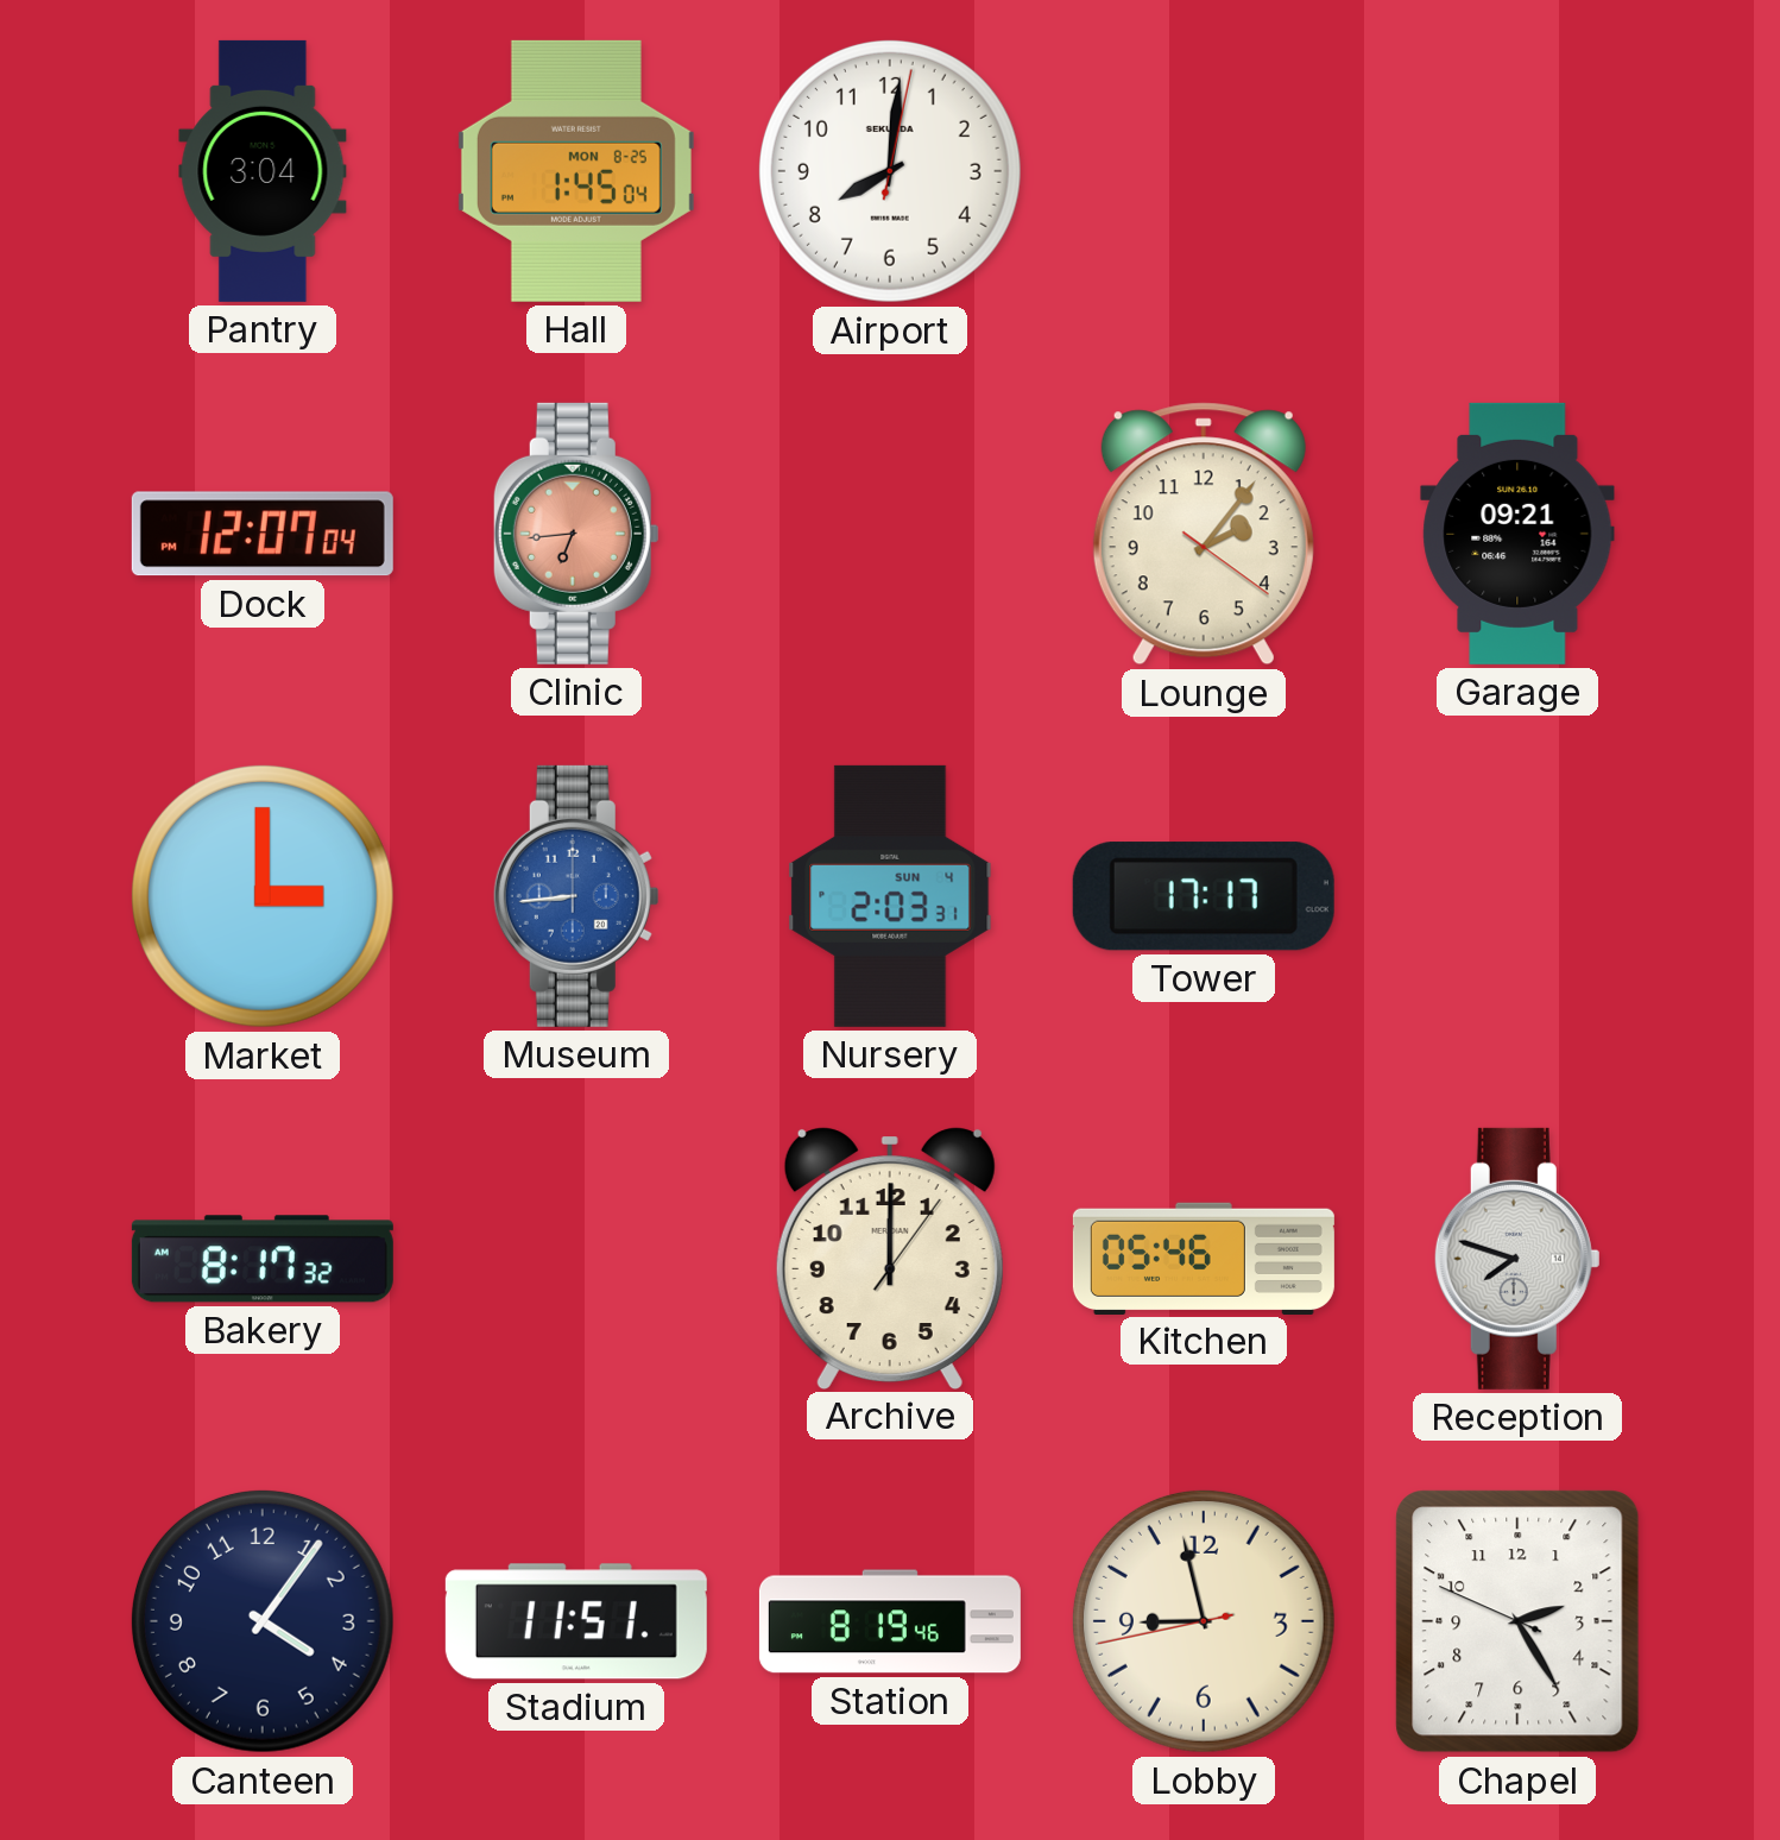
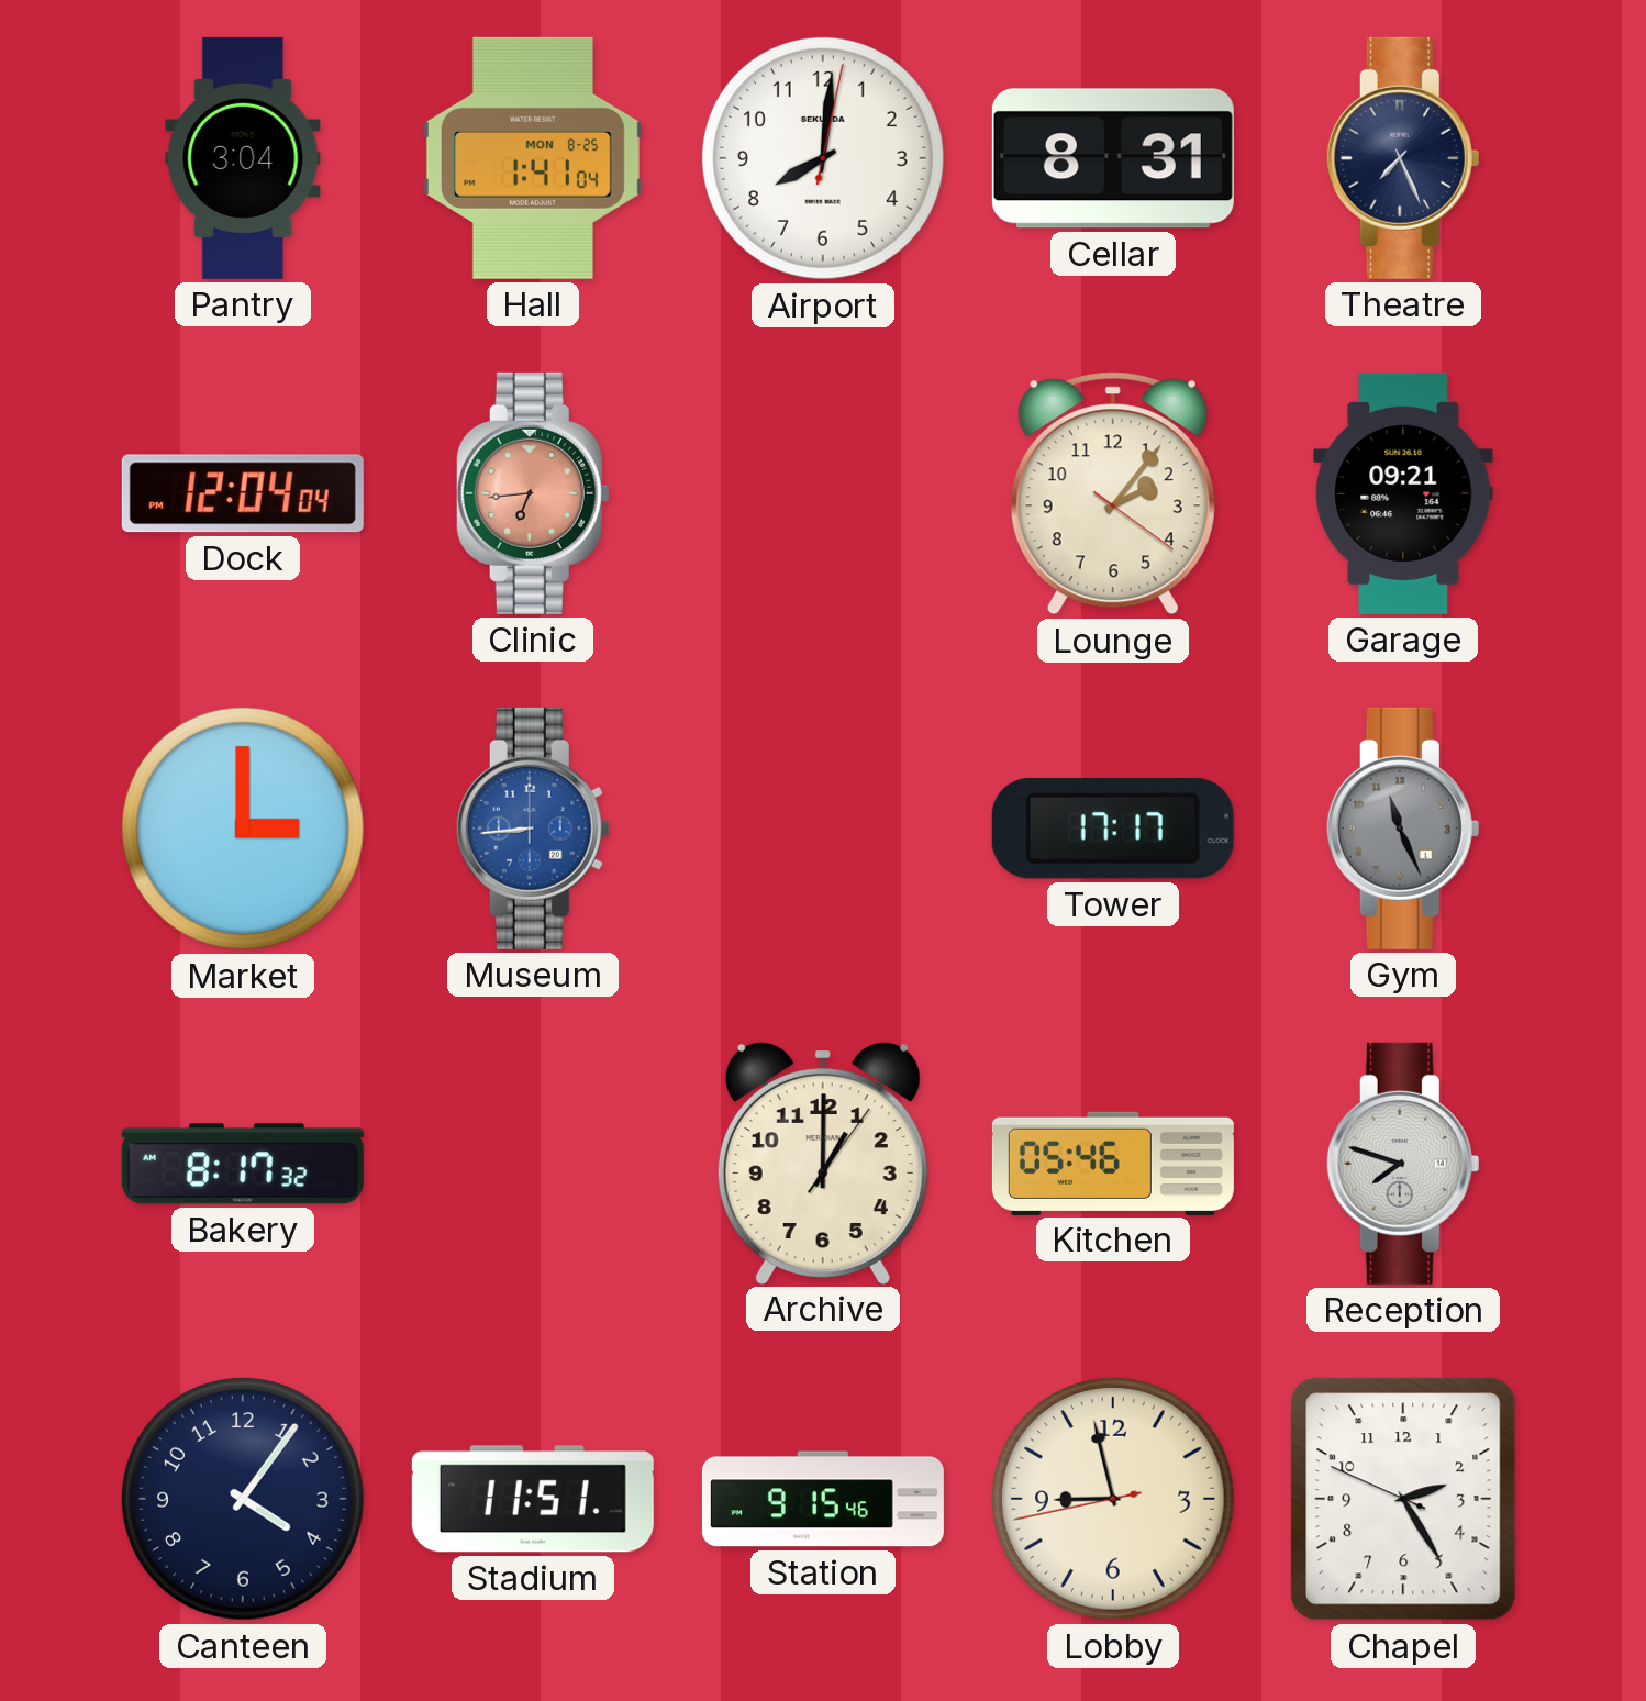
Hall: 1:45 -> 1:41 (533, 158)
Cellar: none -> 8:31 (1113, 158)
Theatre: none -> 7:26 (1403, 158)
Dock: 12:07 -> 12:04 (243, 493)
Nursery: 2:03 -> none (890, 896)
Gym: none -> 11:26 (1403, 829)
Archive: 12:00 -> 1:00 (823, 1164)
Station: 8:19 -> 9:15 (823, 1499)
